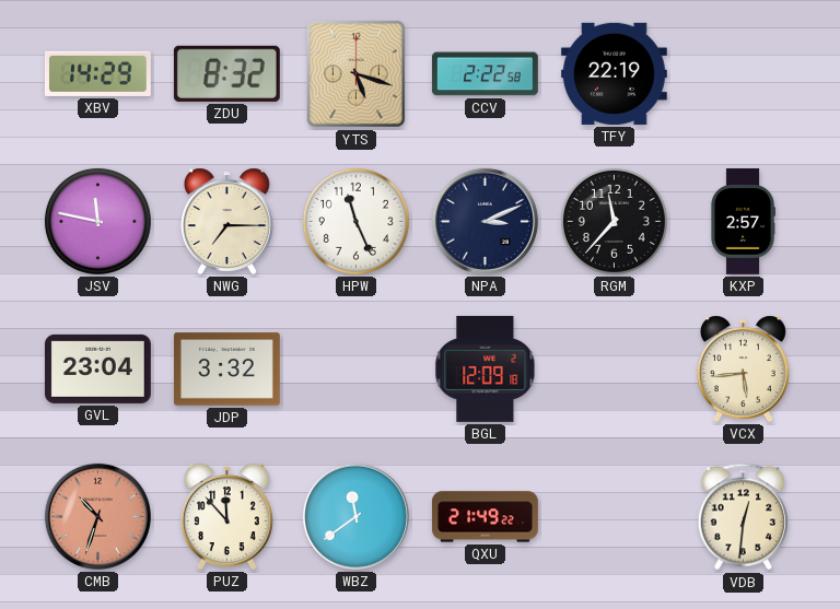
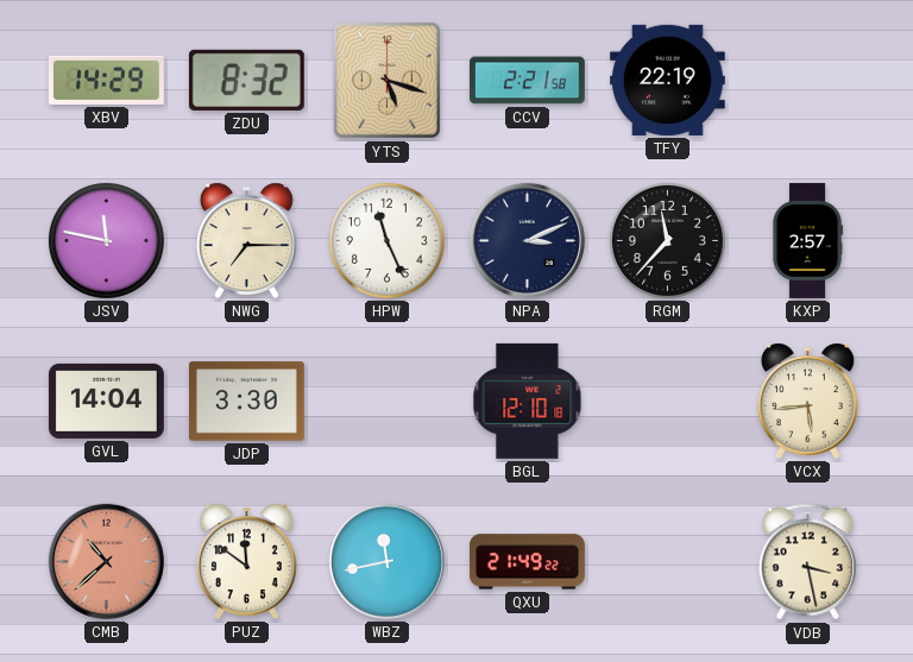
CCV: 2:22 -> 2:21 (527, 81)
GVL: 23:04 -> 14:04 (106, 401)
JDP: 3:32 -> 3:30 (246, 402)
BGL: 12:09 -> 12:10 (528, 401)
CMB: 10:33 -> 10:38 (106, 561)
PUZ: 11:53 -> 11:51 (246, 561)
WBZ: 11:39 -> 11:43 (386, 561)
VDB: 12:31 -> 3:28 (807, 562)
